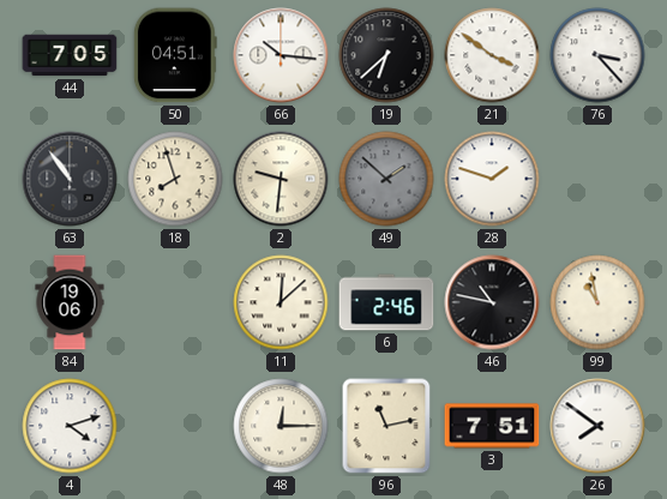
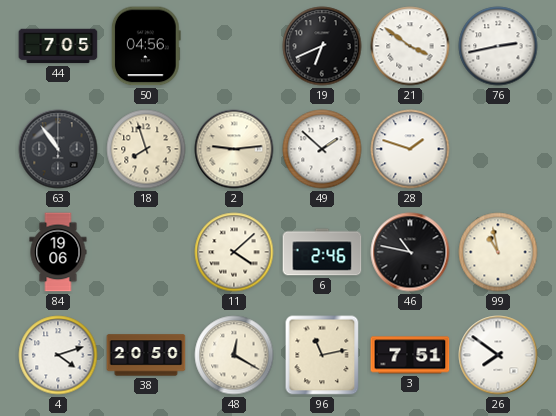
50: 04:51 -> 04:56 (146, 46)
66: 10:16 -> none (281, 55)
19: 6:38 -> 6:41 (322, 46)
76: 3:23 -> 2:43 (498, 46)
2: 9:31 -> 9:14 (234, 149)
49 dial: grey -> white (322, 149)
11: 12:08 -> 4:08 (234, 252)
38: none -> 20:50 (146, 355)
48: 12:15 -> 12:20 (234, 355)
